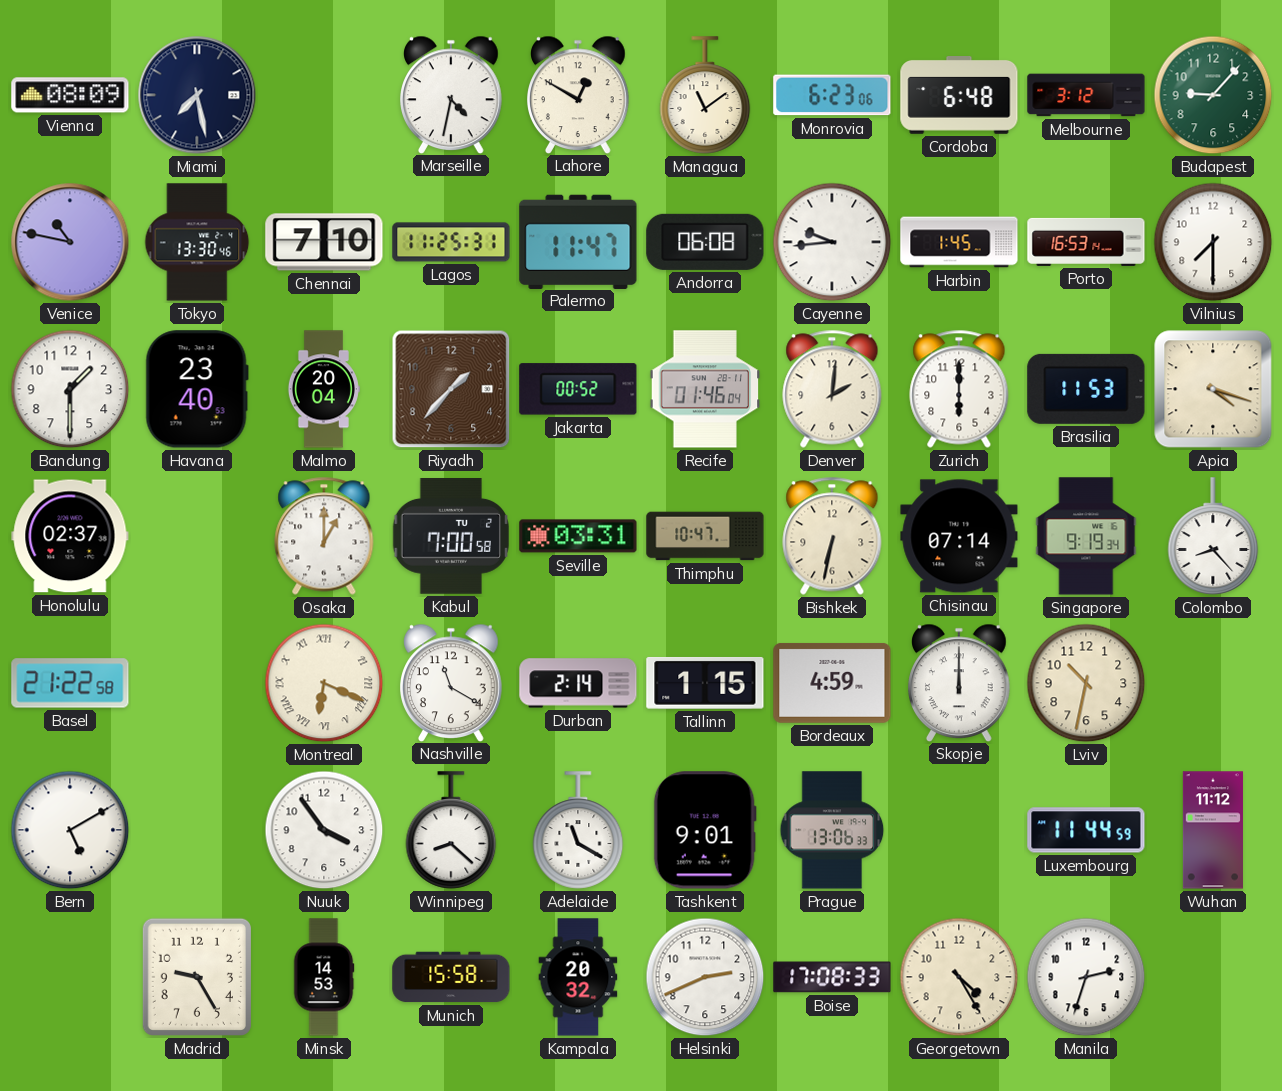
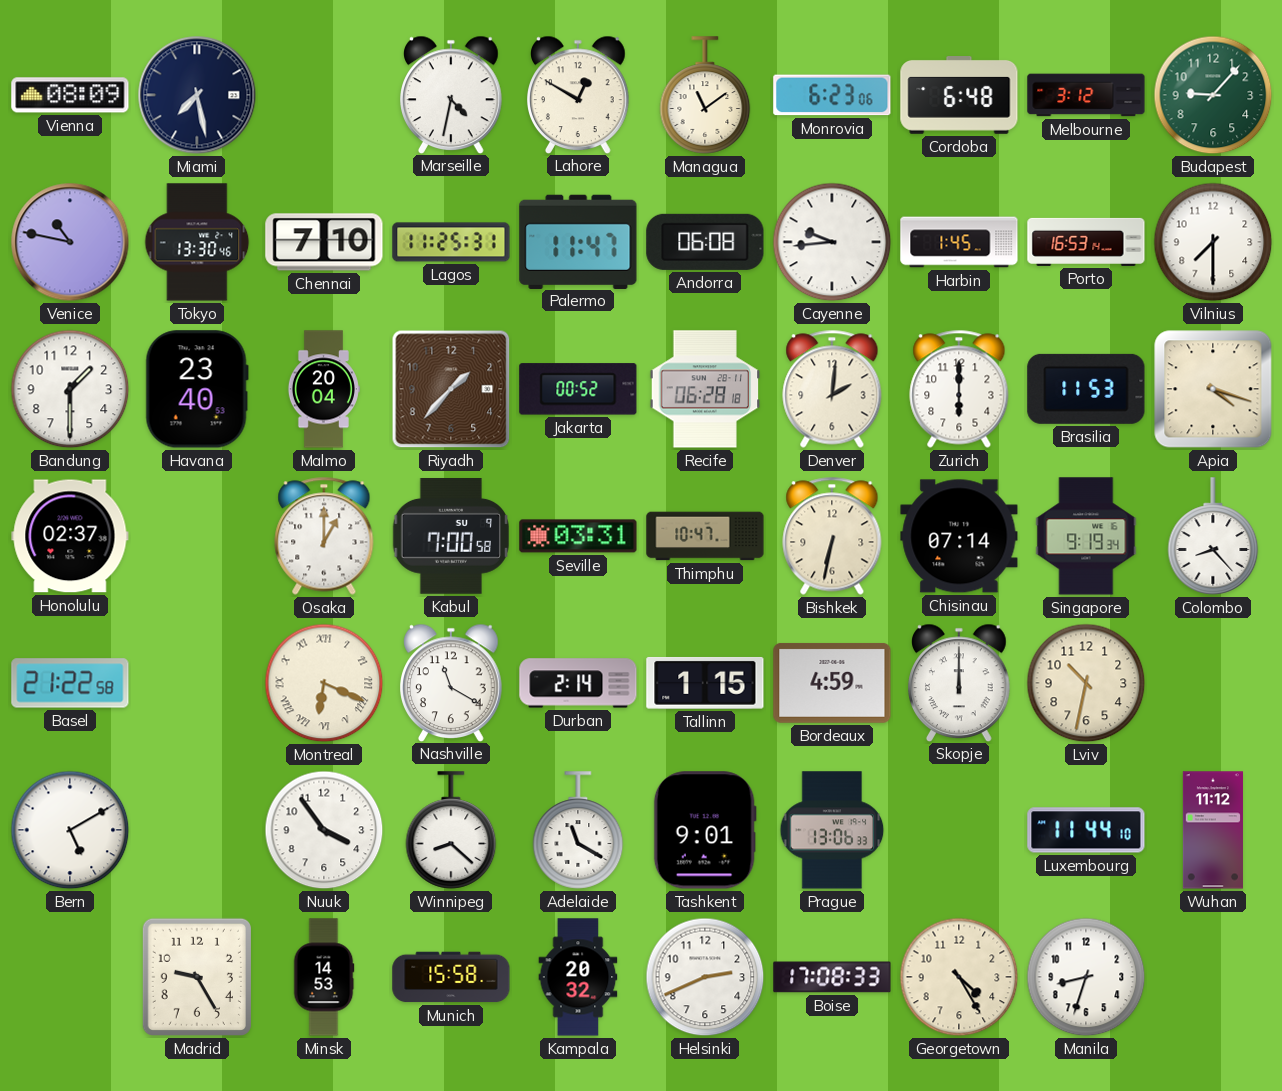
Recife: 01:46 -> 06:28 (705, 389)
Kabul date: TU 2 -> SU 9 (450, 537)
Luxembourg: 11:44:59 -> 11:44:10 (1086, 830)
Manila: 2:33 -> 8:33 (1086, 977)
